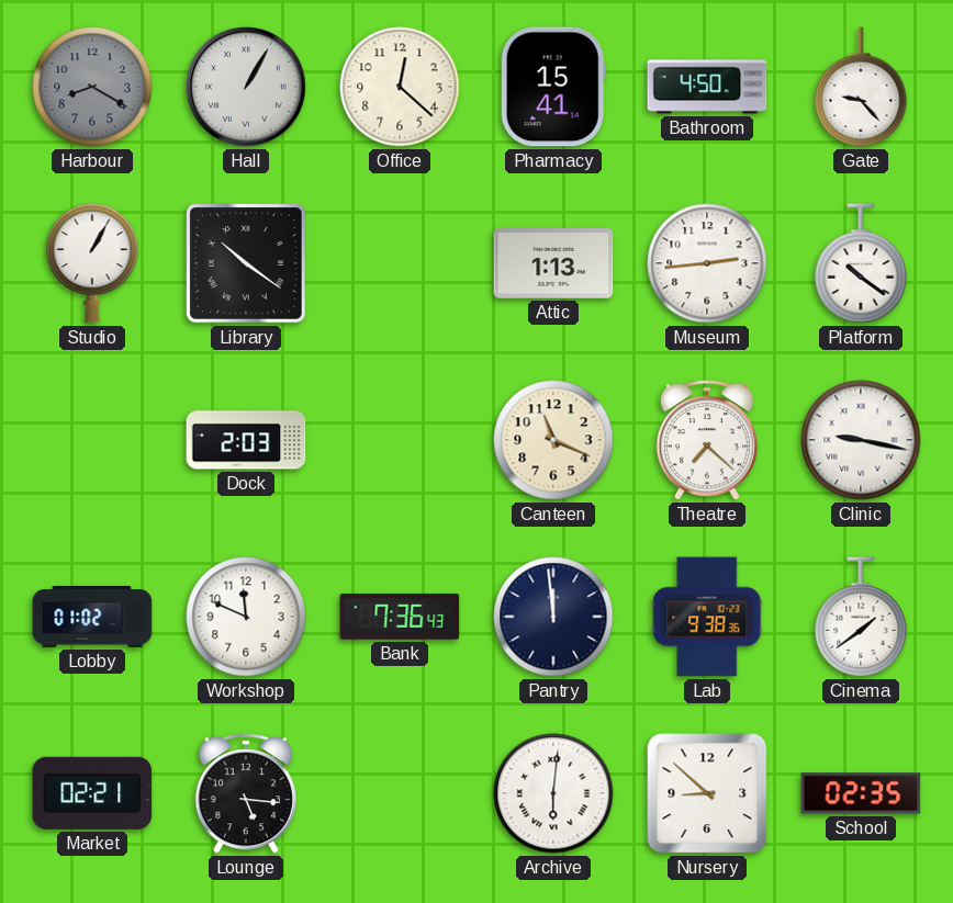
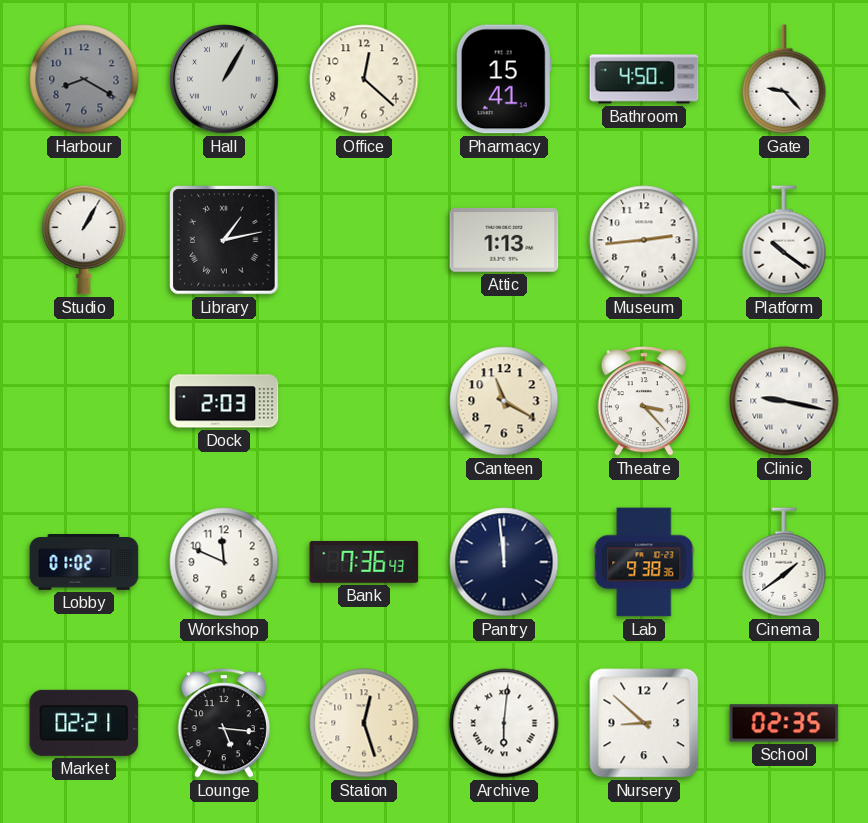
Library: 10:21 -> 1:13 (224, 240)
Canteen: 11:19 -> 11:20 (504, 401)
Theatre: 7:22 -> 3:23 (644, 401)
Station: none -> 12:27 (364, 723)
